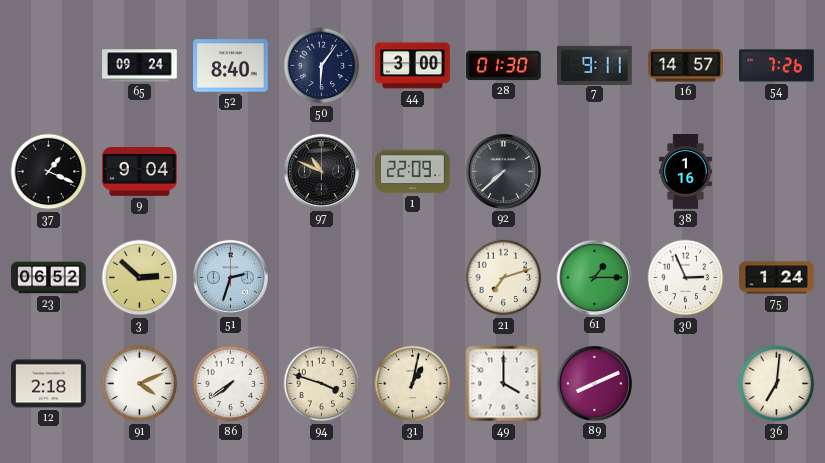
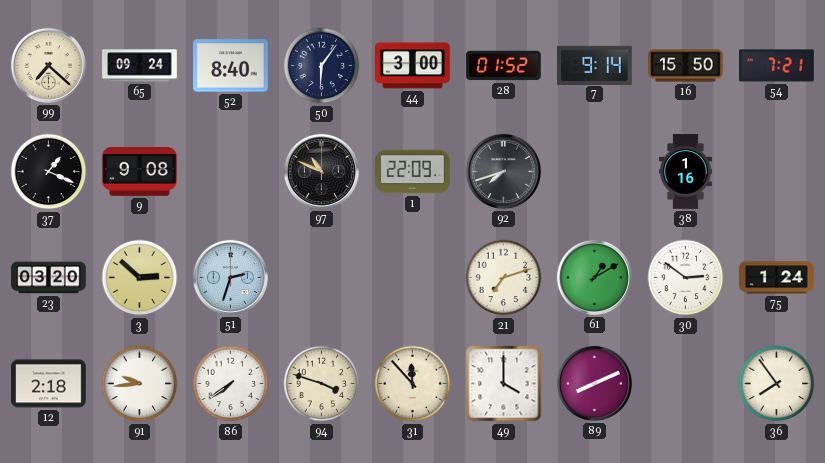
99: none -> 7:22 (48, 65)
28: 01:30 -> 01:52 (504, 66)
7: 9:11 -> 9:14 (595, 65)
16: 14:57 -> 15:50 (686, 66)
54: 7:26 -> 7:21 (777, 66)
9: 9:04 -> 9:08 (140, 172)
92: 7:38 -> 7:42 (503, 171)
23: 06:52 -> 03:20 (49, 278)
61: 1:15 -> 1:10 (594, 277)
30: 2:56 -> 2:51 (686, 278)
91: 4:11 -> 9:44 (140, 384)
31: 1:02 -> 11:53 (413, 384)
36: 7:01 -> 7:54 (777, 384)
